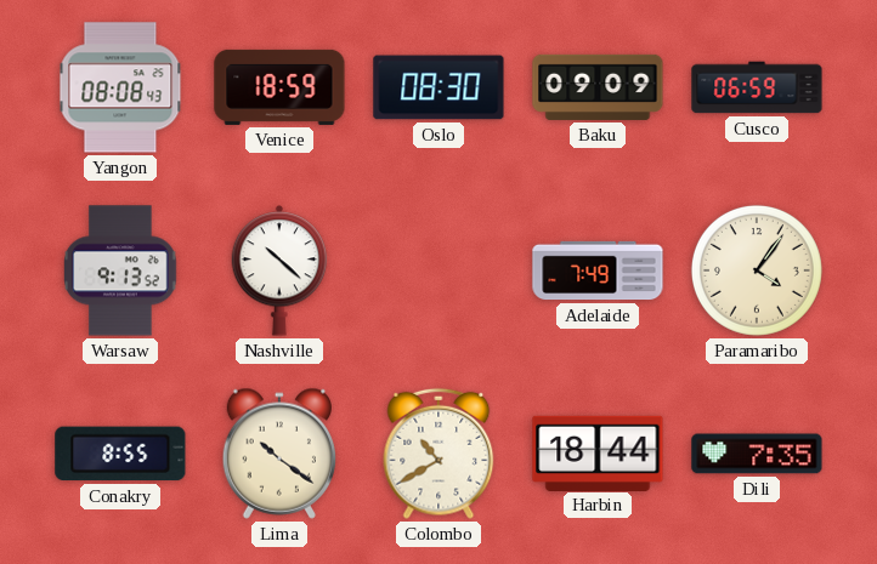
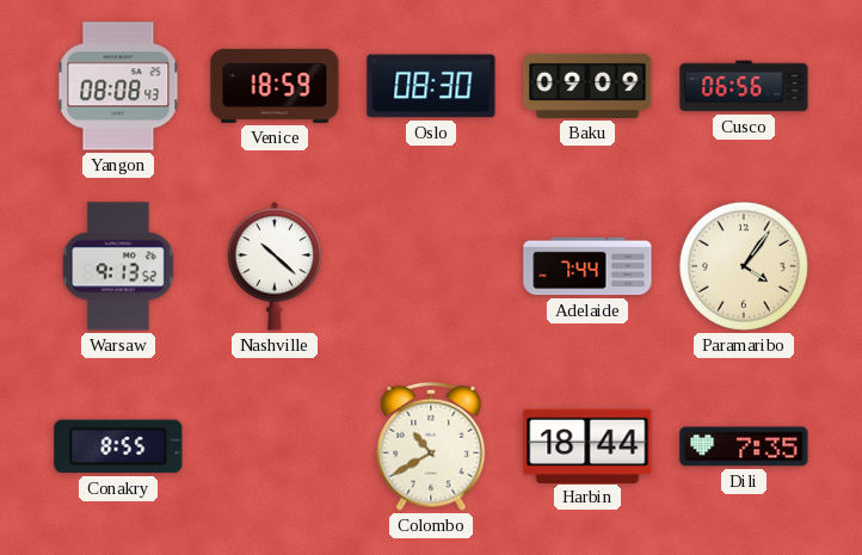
Cusco: 06:59 -> 06:56 (744, 86)
Adelaide: 7:49 -> 7:44 (587, 266)
Lima: 10:21 -> none (278, 454)
